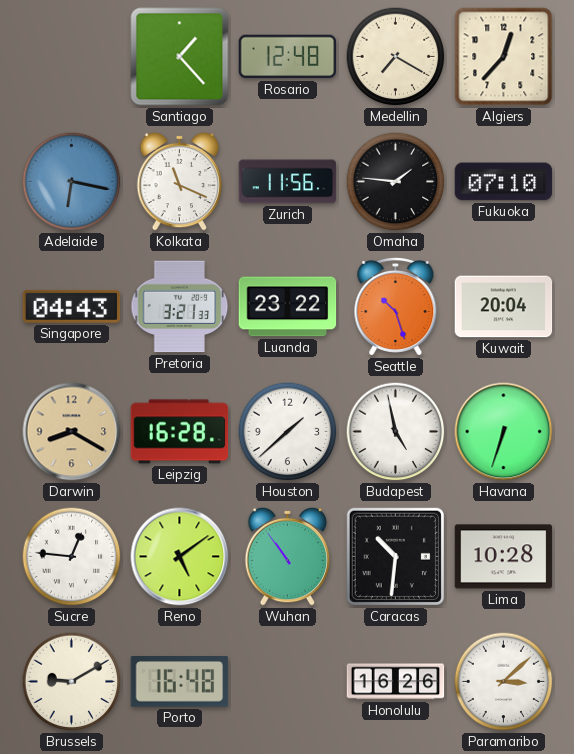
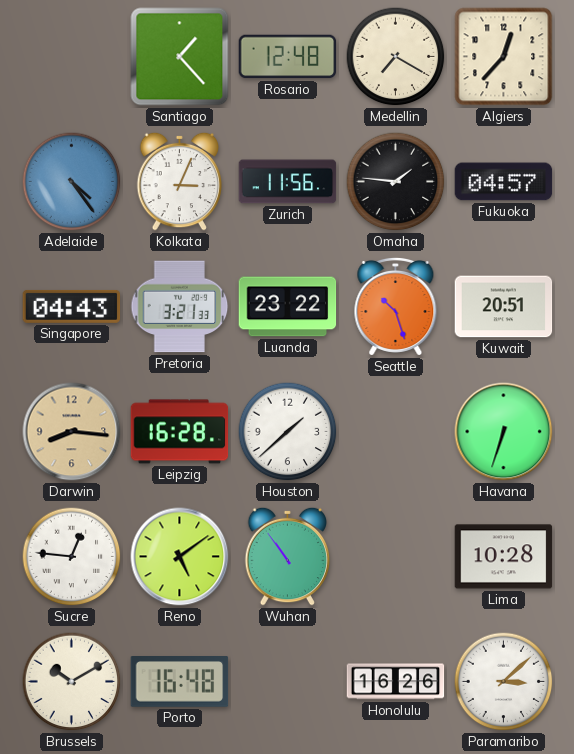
Adelaide: 6:17 -> 4:24 (72, 182)
Kolkata: 11:19 -> 3:04 (180, 181)
Fukuoka: 07:10 -> 04:57 (504, 182)
Kuwait: 20:04 -> 20:51 (504, 307)
Darwin: 8:20 -> 8:16 (72, 432)
Budapest: 4:58 -> none (396, 432)
Caracas: 10:31 -> none (395, 556)
Brussels: 9:10 -> 10:10 (72, 682)
